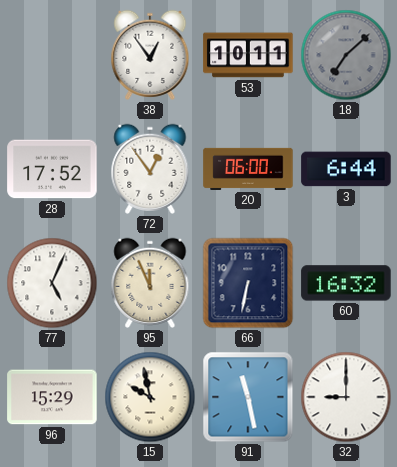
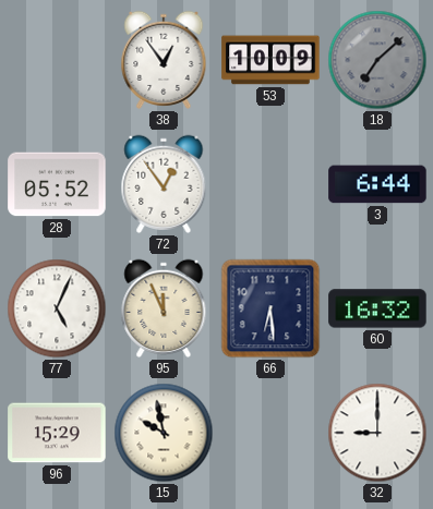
53: 10:11 -> 10:09 (270, 60)
28: 17:52 -> 05:52 (57, 184)
20: 06:00 -> none (248, 169)
66: 6:32 -> 6:29 (270, 308)
91: 11:28 -> none (248, 397)
